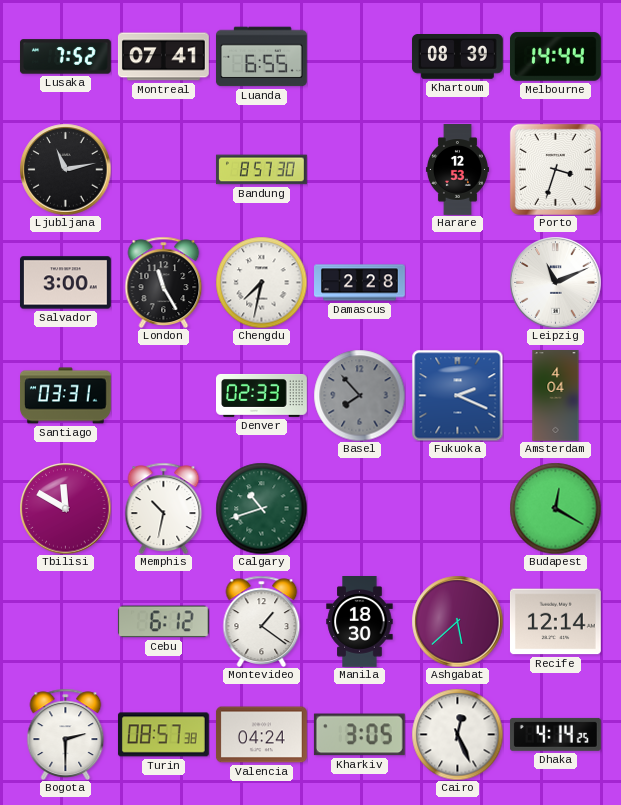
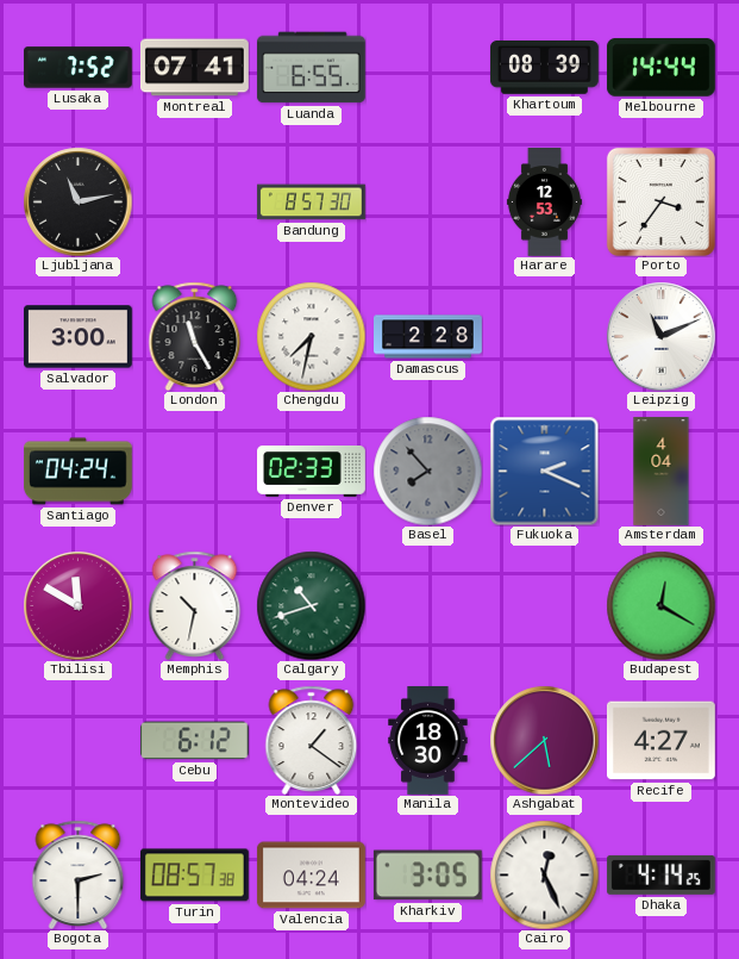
Porto: 3:33 -> 3:36 (660, 201)
Santiago: 03:31 -> 04:24 (79, 472)
Recife: 12:14 -> 4:27 (660, 741)
